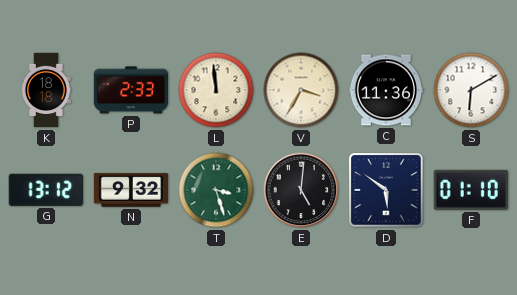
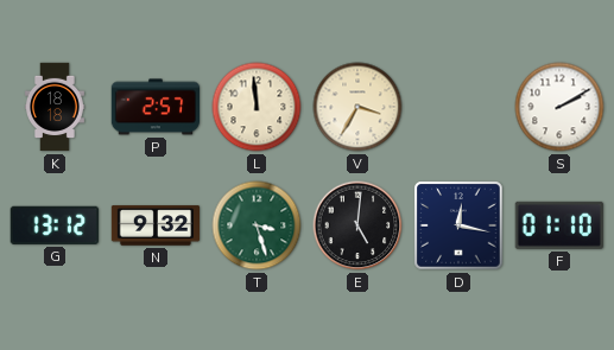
P: 2:33 -> 2:57 (156, 107)
C: 11:36 -> none (385, 90)
S: 6:10 -> 2:10 (559, 107)
D: 5:51 -> 12:17 (458, 225)
